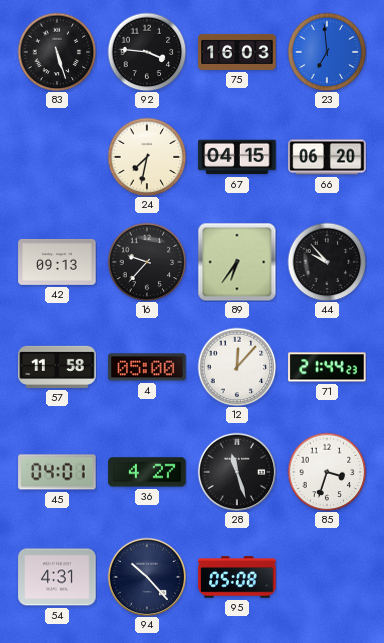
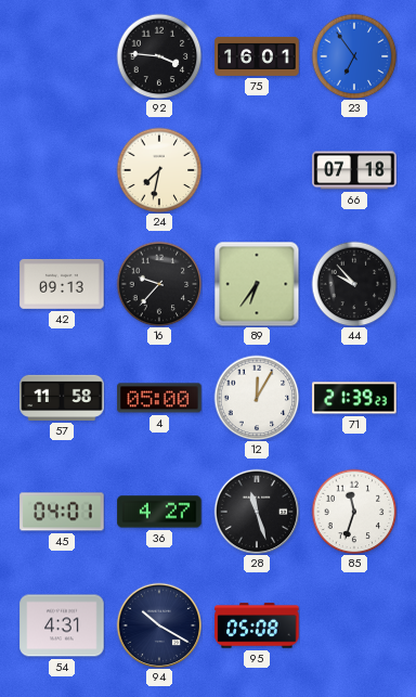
83: 5:27 -> none (57, 52)
75: 16:03 -> 16:01 (257, 56)
23: 6:59 -> 6:54 (354, 56)
67: 04:15 -> none (237, 157)
66: 06:20 -> 07:18 (354, 170)
12: 12:07 -> 12:05 (257, 398)
71: 21:44 -> 21:39 (354, 398)
85: 3:33 -> 11:33 (354, 512)
94: 10:23 -> 10:20 (159, 625)
